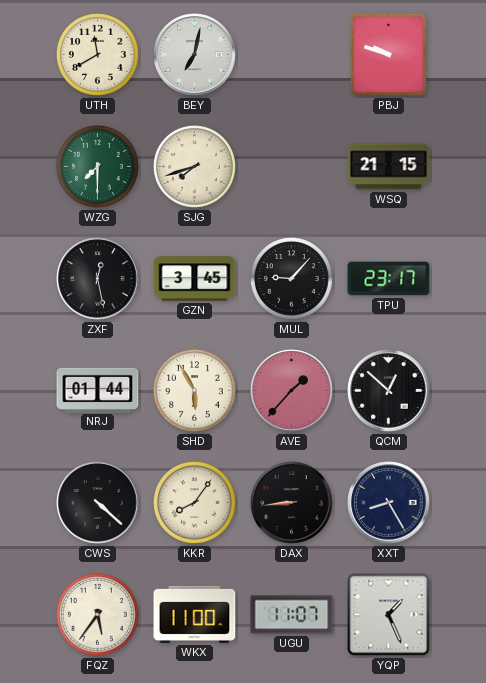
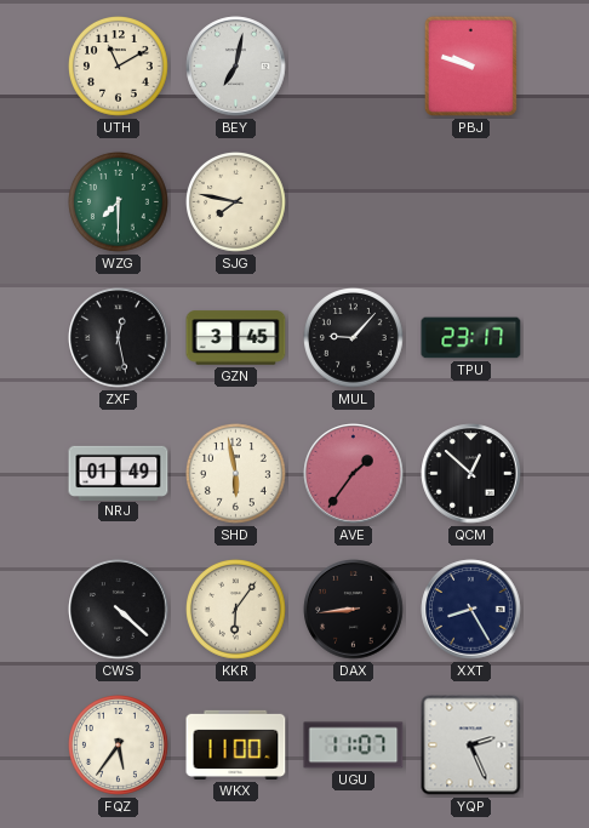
UTH: 11:40 -> 11:10 (119, 67)
SJG: 7:42 -> 7:47 (236, 202)
WSQ: 21:15 -> none (389, 167)
NRJ: 01:44 -> 01:49 (119, 473)
SHD: 5:55 -> 5:58 (236, 474)
AVE: 1:37 -> 1:36 (354, 474)
KKR: 8:06 -> 6:06 (236, 610)
YQP: 1:26 -> 2:26 (471, 746)
